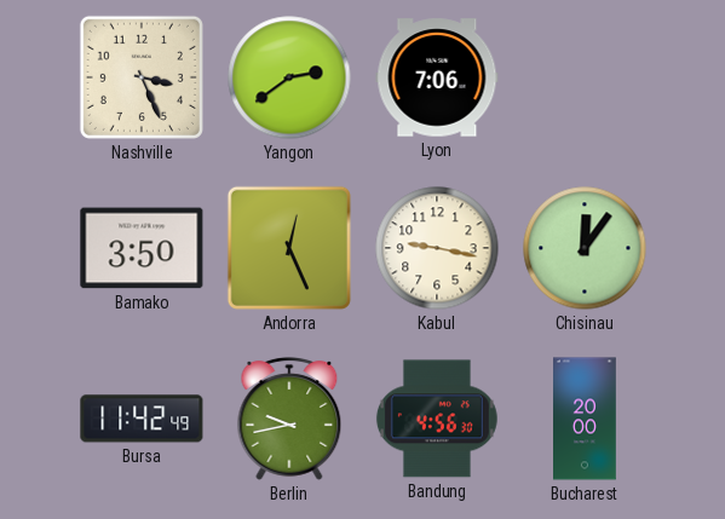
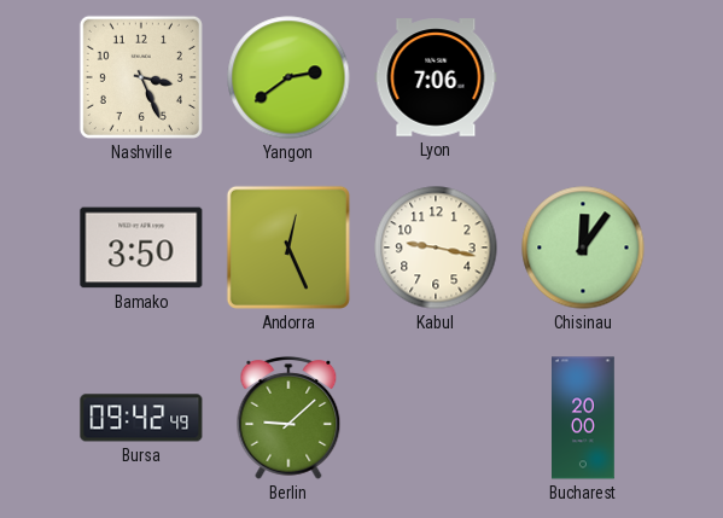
Bursa: 11:42 -> 09:42 (141, 418)
Berlin: 9:43 -> 9:08 (288, 418)
Bandung: 4:56 -> none (437, 419)
